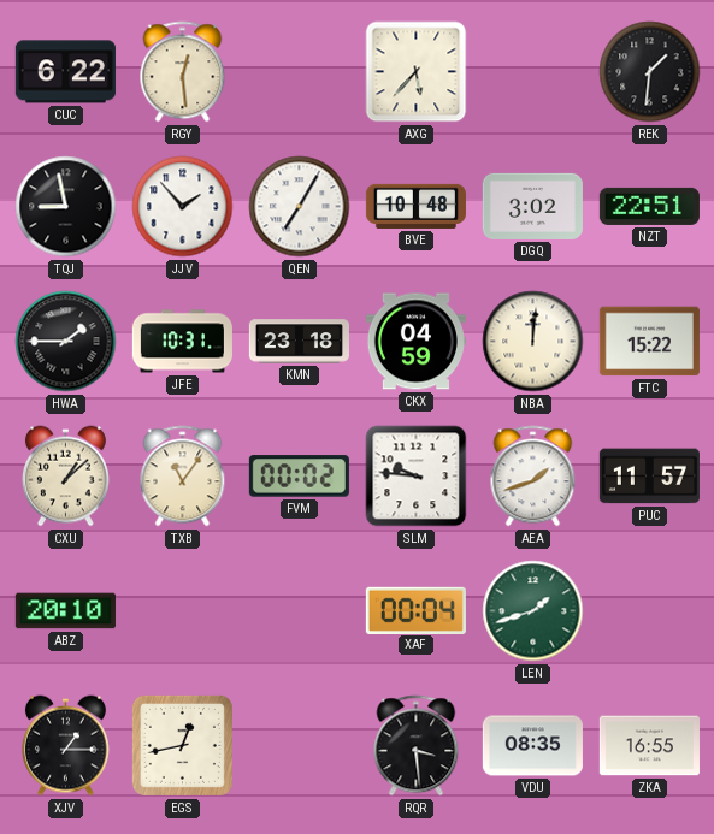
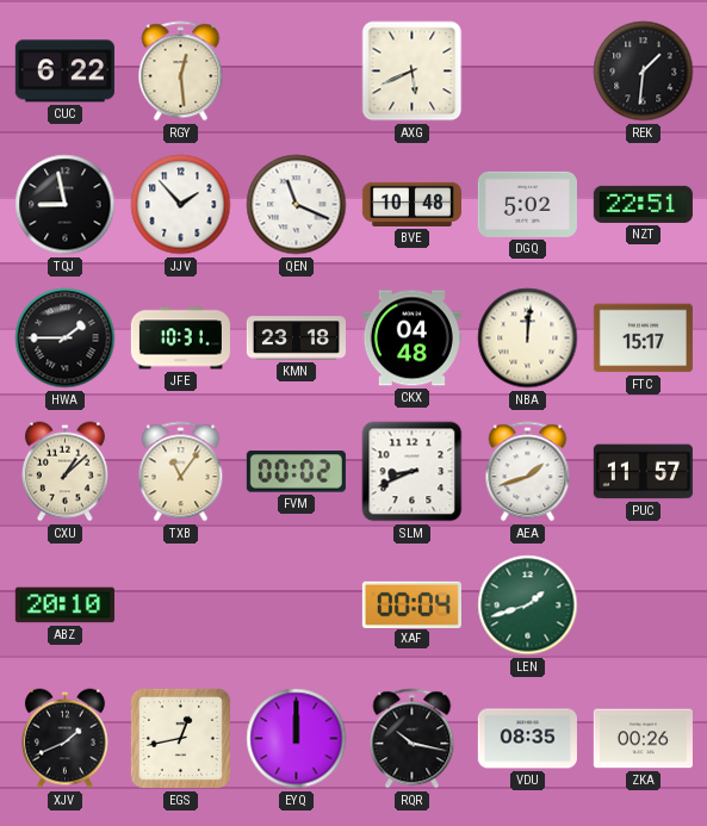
AXG: 5:37 -> 5:41 (413, 72)
QEN: 7:05 -> 11:19 (297, 205)
DGQ: 3:02 -> 5:02 (527, 204)
CKX: 04:59 -> 04:48 (411, 339)
FTC: 15:22 -> 15:17 (643, 339)
SLM: 9:46 -> 8:41 (413, 472)
XJV: 1:15 -> 1:41 (64, 739)
EYQ: none -> 12:00 (297, 739)
RQR: 3:29 -> 10:17 (413, 739)
ZKA: 16:55 -> 00:26 (643, 739)
